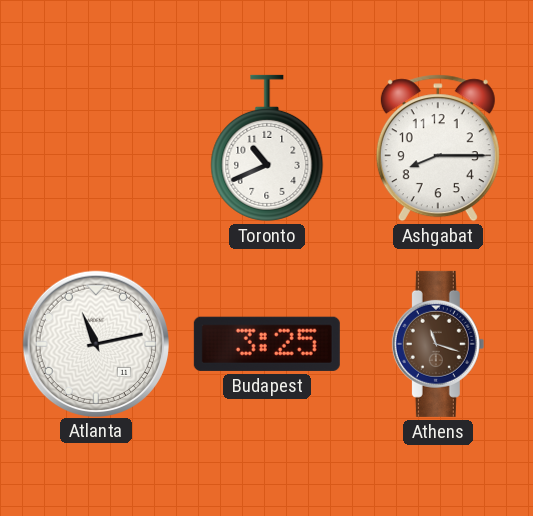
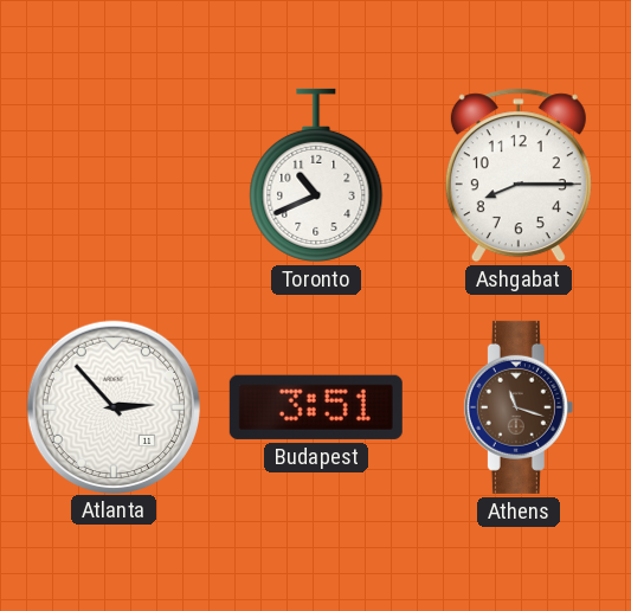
Atlanta: 11:13 -> 2:53 (112, 406)
Budapest: 3:25 -> 3:51 (316, 407)
